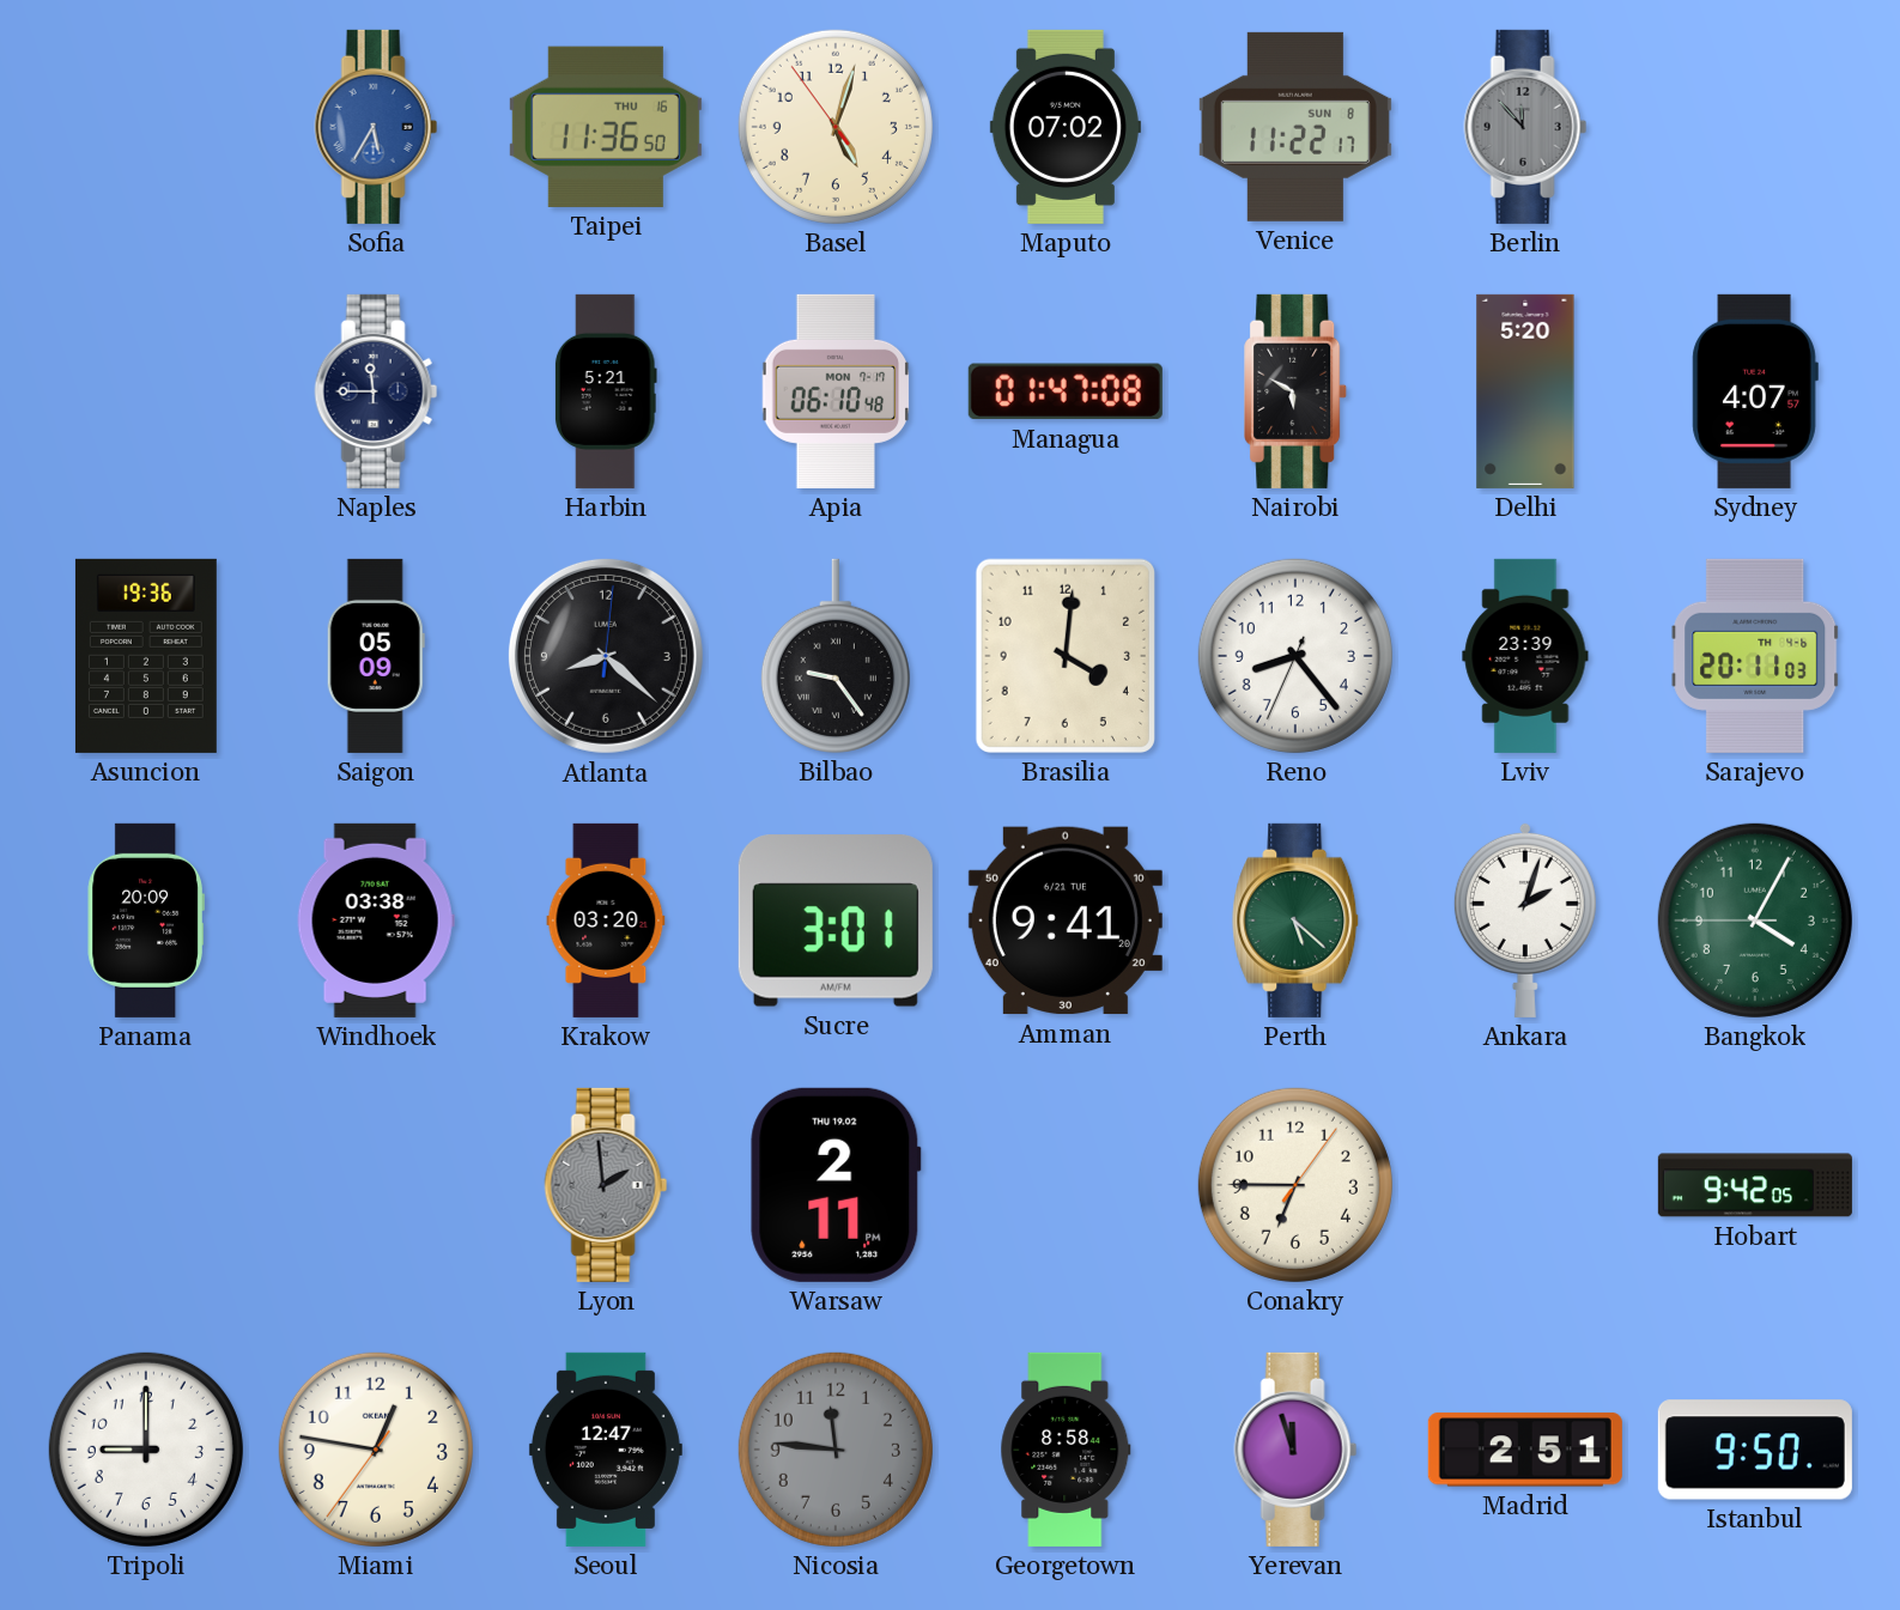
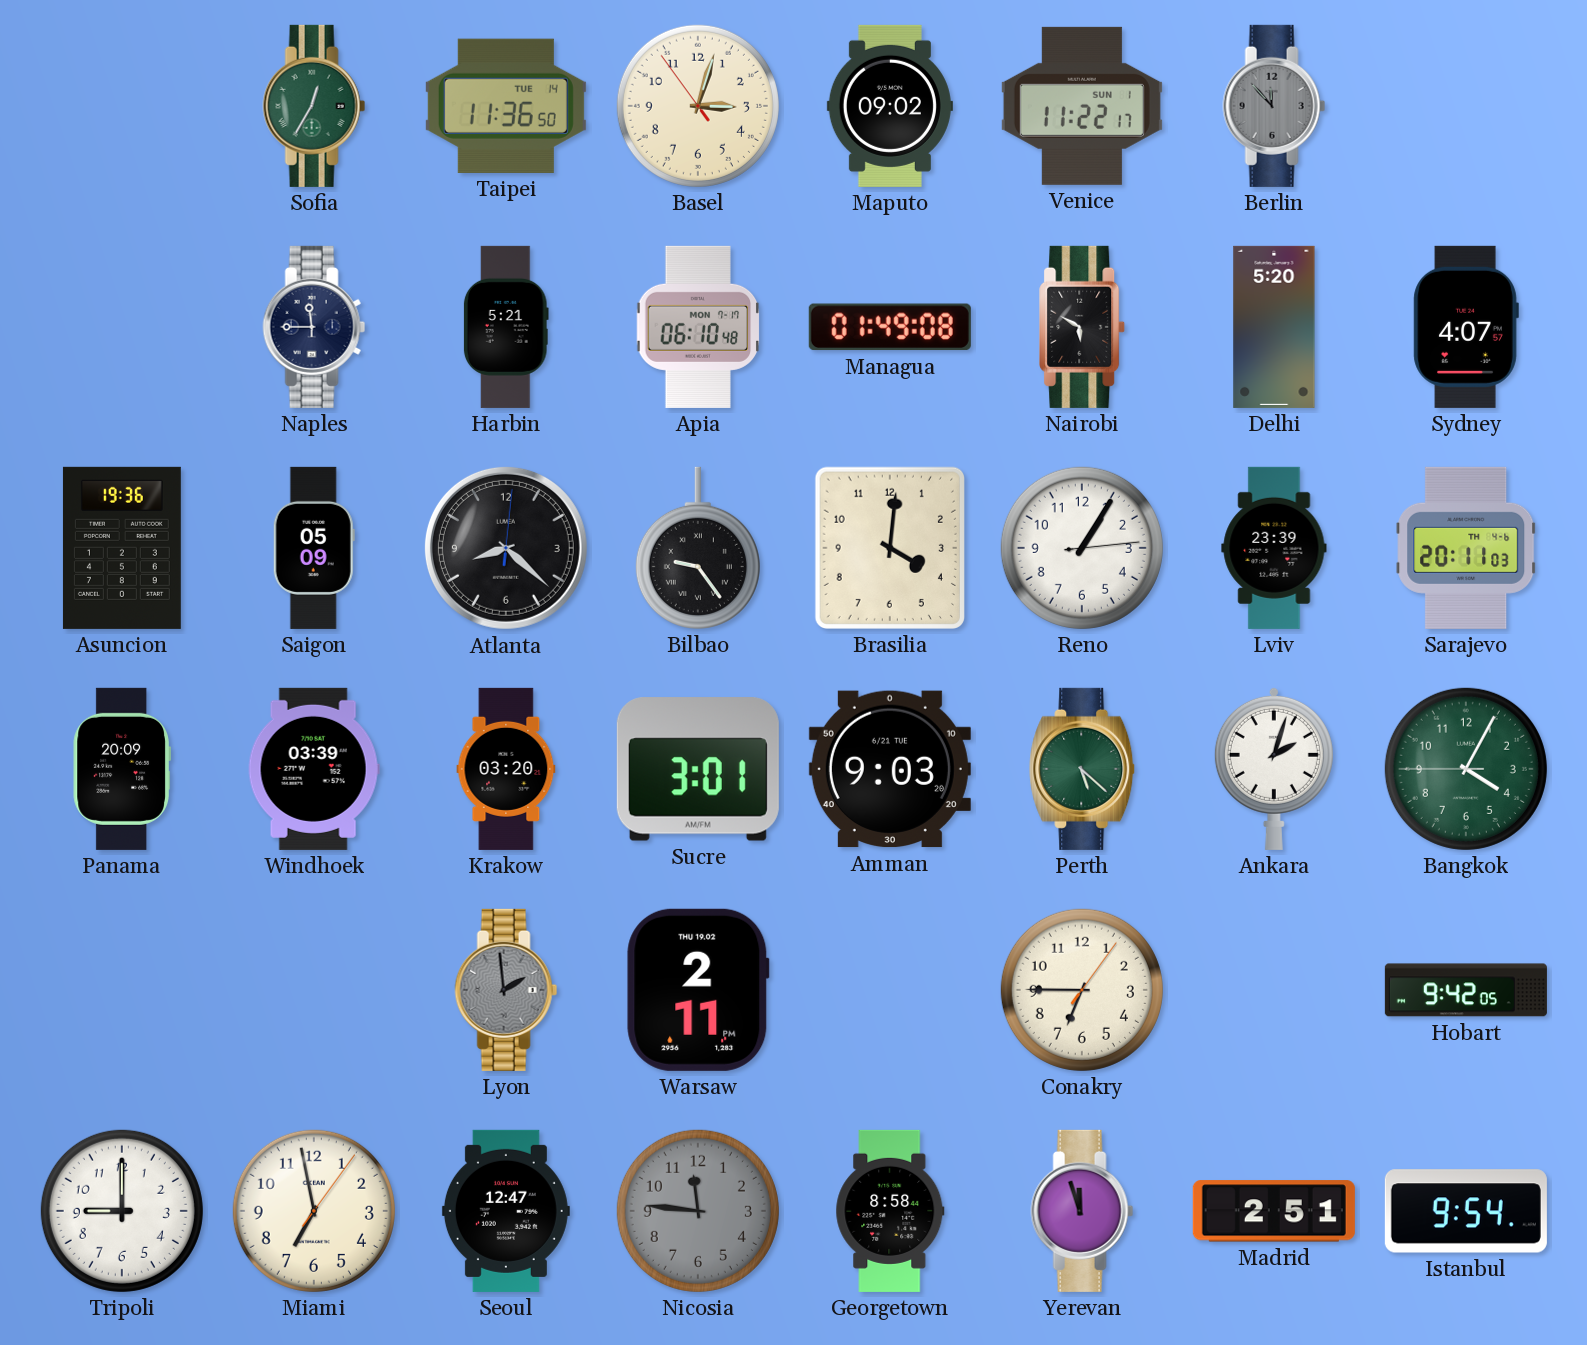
Sofia: 5:35 -> 12:35 (314, 106)
Sofia dial: blue -> green (314, 106)
Taipei date: THU 16 -> TUE 14 (506, 106)
Basel: 5:02 -> 3:02 (698, 106)
Maputo: 07:02 -> 09:02 (890, 106)
Venice date: SUN 8 -> SUN 1 (1082, 106)
Managua: 01:47 -> 01:49 (890, 327)
Reno: 8:23 -> 1:05 (1082, 548)
Windhoek: 03:38 -> 03:39 (314, 769)
Amman: 9:41 -> 9:03 (890, 769)
Miami: 12:46 -> 6:58 (314, 1211)
Istanbul: 9:50 -> 9:54 (1466, 1211)
